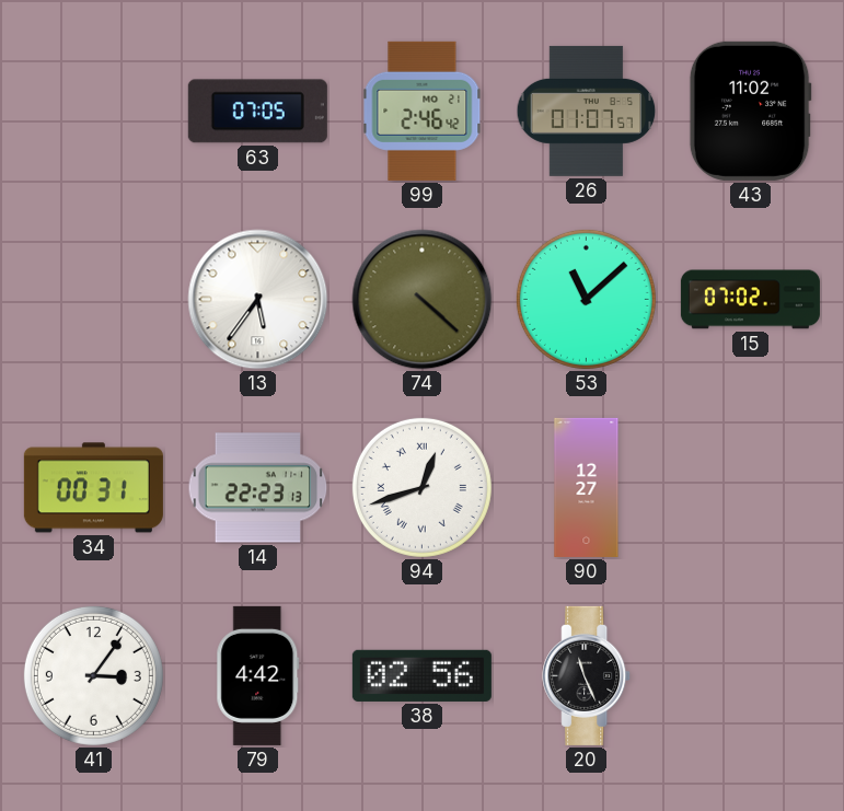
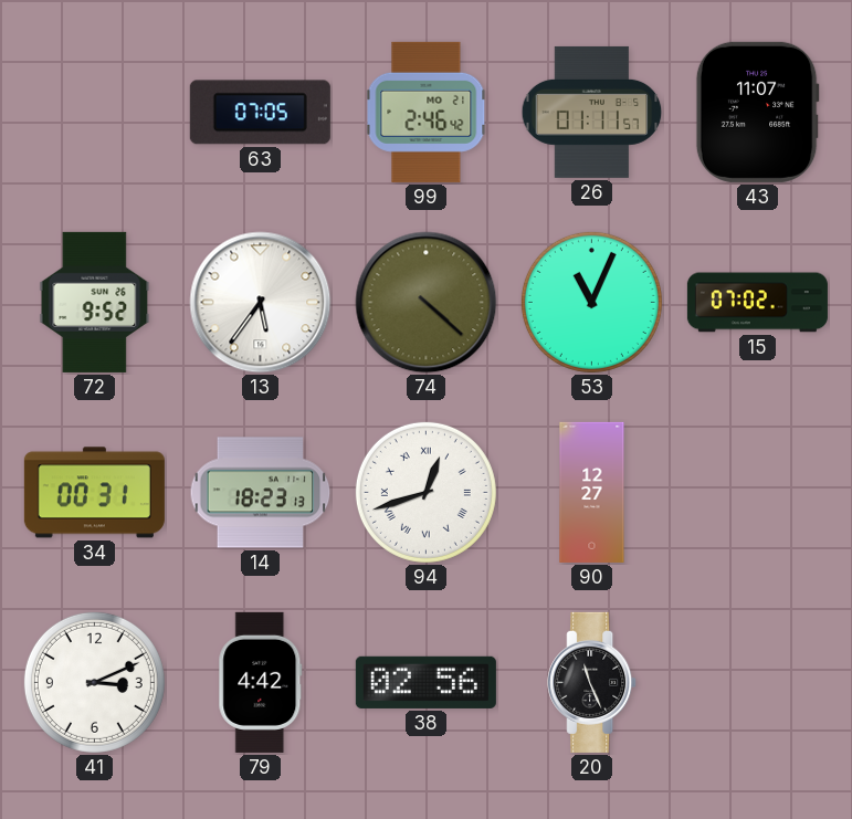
26: 01:07 -> 01:11 (592, 112)
43: 11:02 -> 11:07 (757, 112)
72: none -> 9:52 (95, 302)
53: 11:08 -> 11:04 (591, 302)
14: 22:23 -> 18:23 (261, 493)
41: 3:06 -> 3:11 (94, 682)
